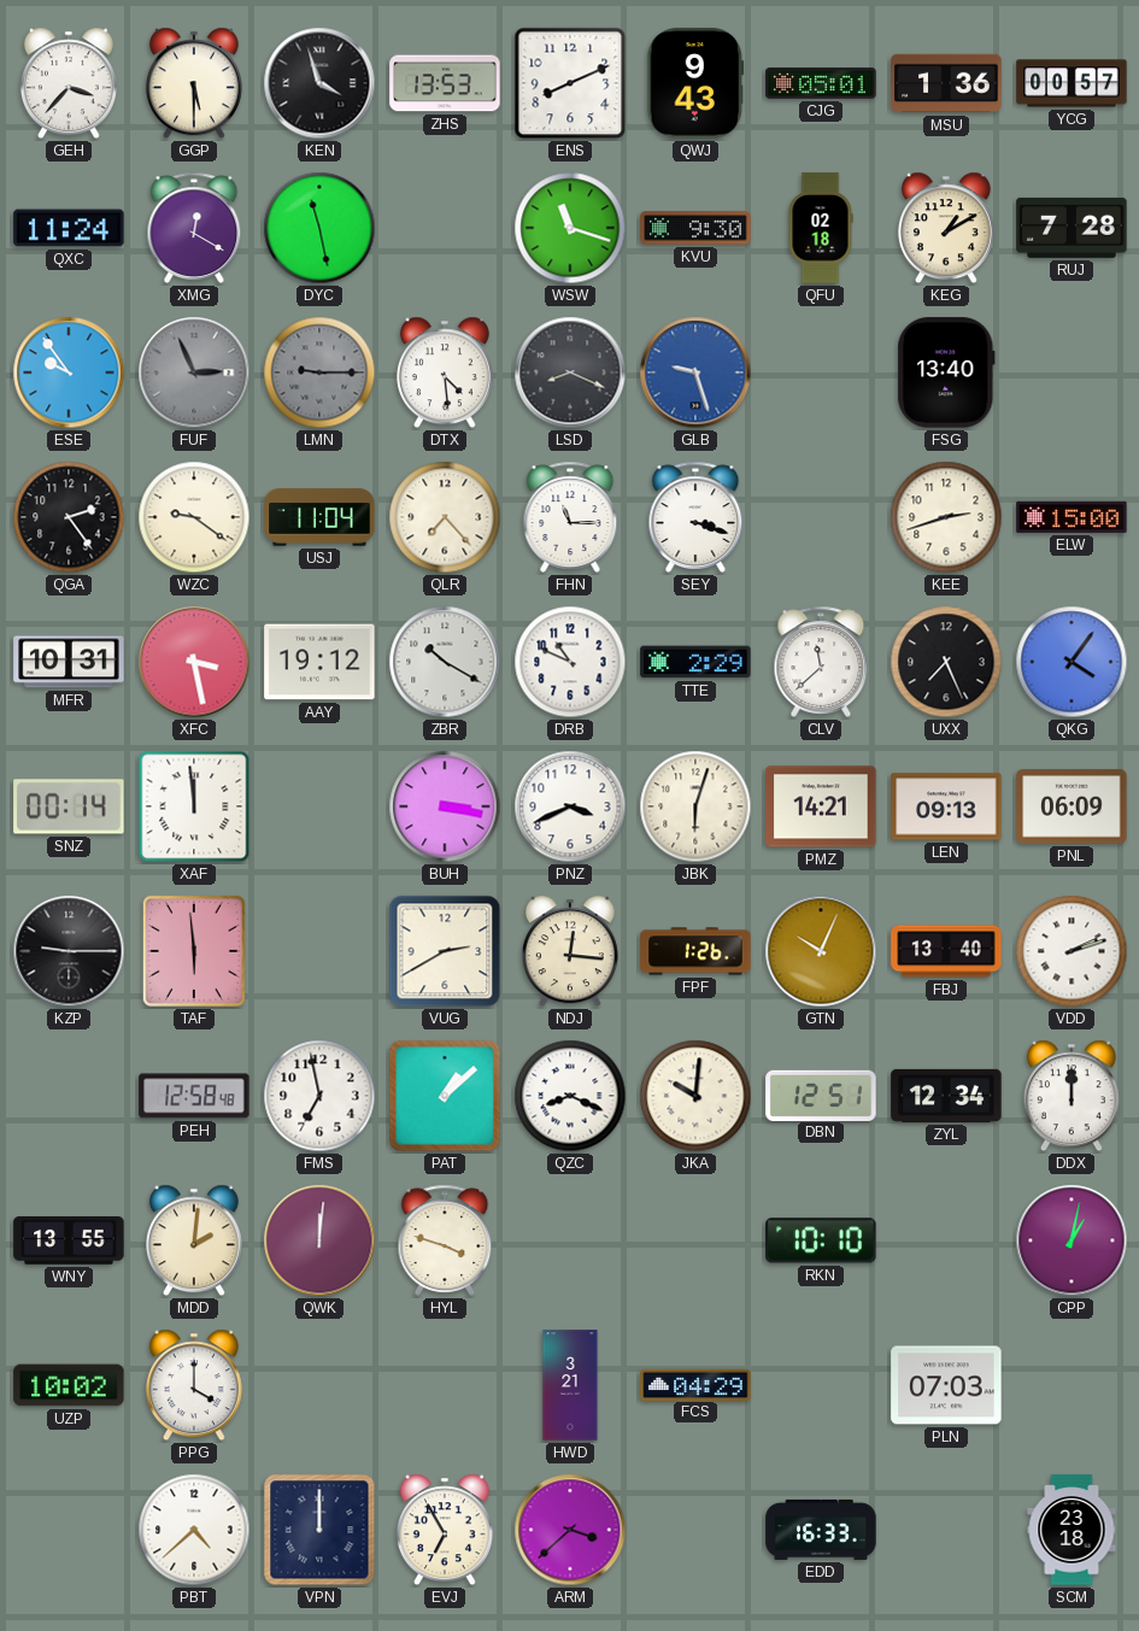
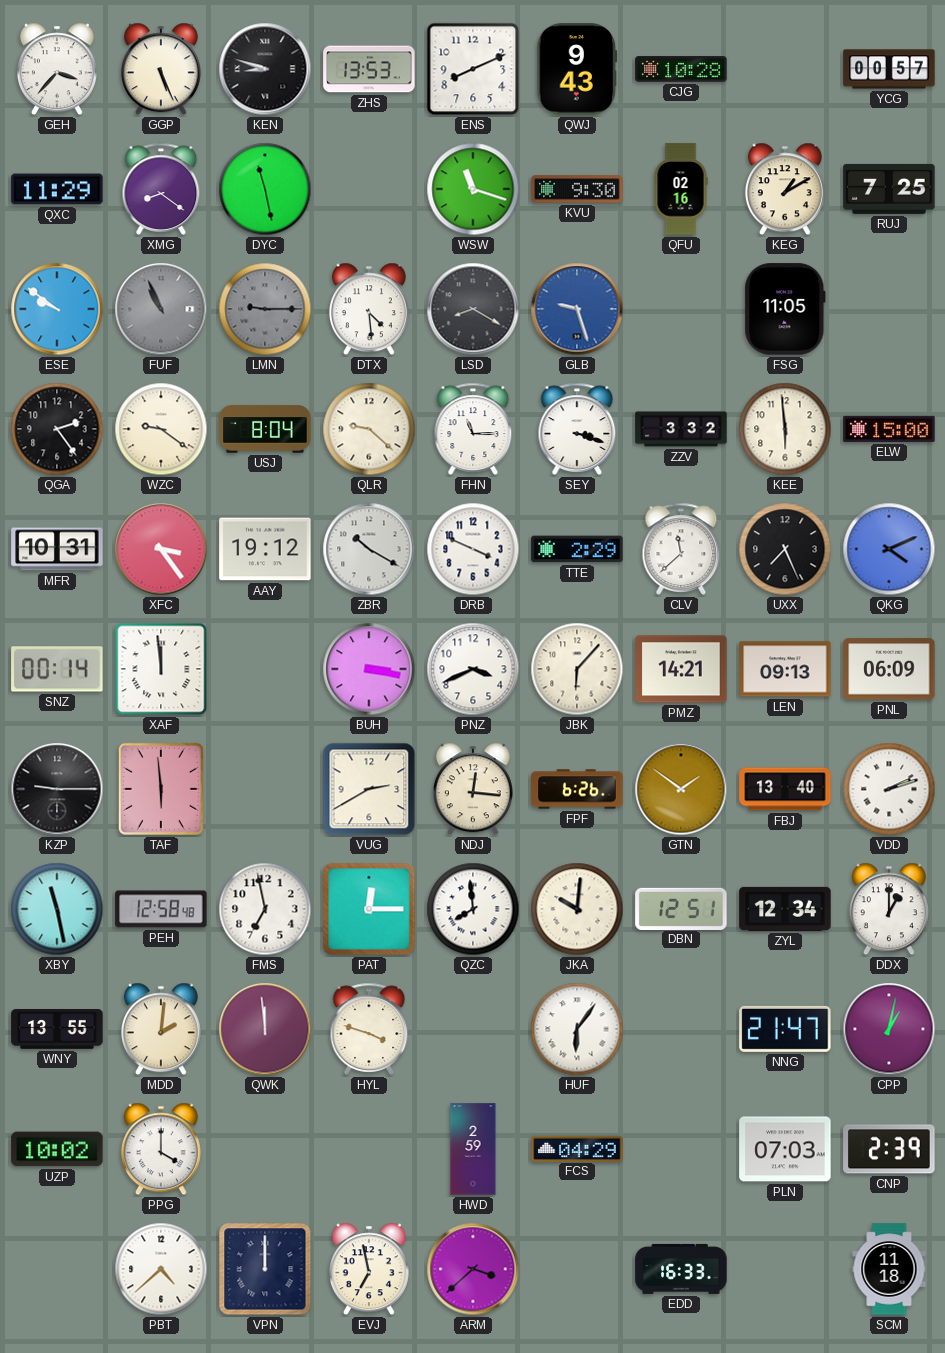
GGP: 5:30 -> 5:26 (161, 69)
KEN: 3:57 -> 8:48 (265, 69)
CJG: 05:01 -> 10:28 (681, 69)
MSU: 1:36 -> none (946, 83)
QXC: 11:24 -> 11:29 (57, 189)
XMG: 12:20 -> 8:21 (161, 189)
QFU: 02:18 -> 02:16 (681, 189)
RUJ: 7:28 -> 7:25 (889, 189)
ESE: 9:54 -> 9:51 (57, 309)
FUF: 2:56 -> 10:56 (161, 309)
LSD: 8:19 -> 8:20 (473, 309)
FSG: 13:40 -> 11:05 (785, 309)
USJ: 11:04 -> 8:04 (265, 429)
QLR: 7:23 -> 9:22 (369, 429)
ZZV: none -> 3:32 (681, 429)
KEE: 2:42 -> 5:59 (785, 429)
XFC: 3:28 -> 3:24 (161, 549)
DRB: 10:49 -> 3:49 (473, 549)
QKG: 4:06 -> 4:11 (889, 549)
JBK: 6:03 -> 6:07 (577, 669)
FPF: 1:26 -> 6:26 (577, 789)
GTN: 10:04 -> 1:51 (681, 789)
XBY: none -> 11:28 (57, 909)
PAT: 1:08 -> 12:15 (369, 909)
QZC: 8:19 -> 7:59 (473, 909)
DDX: 12:00 -> 1:00 (889, 909)
QWK: 12:01 -> 11:59 (265, 1029)
HUF: none -> 6:06 (577, 1029)
RKN: 10:10 -> none (821, 1240)
NNG: none -> 21:47 (785, 1029)
HWD: 3:21 -> 2:59 (473, 1149)
CNP: none -> 2:39 (889, 1149)
EVJ: 6:55 -> 6:58 (369, 1269)
SCM: 23:18 -> 11:18 (889, 1269)
